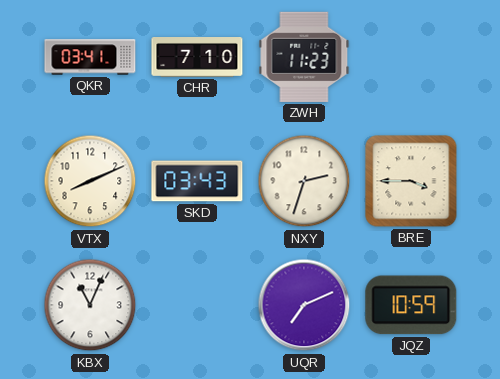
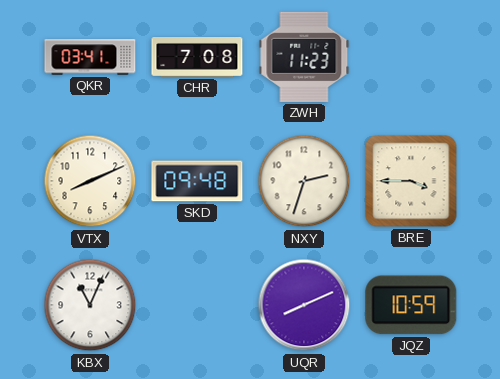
CHR: 7:10 -> 7:08 (197, 58)
SKD: 03:43 -> 09:48 (197, 181)
UQR: 7:11 -> 8:11 (304, 305)
